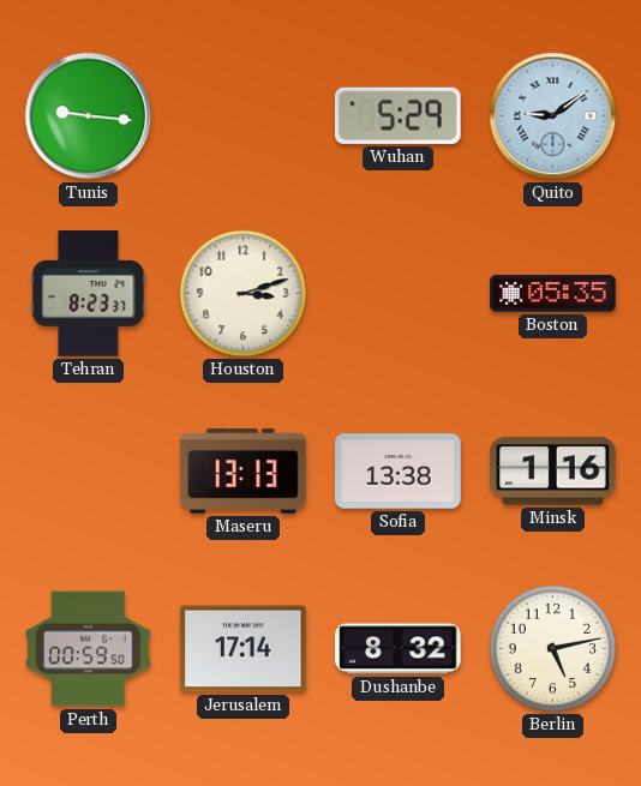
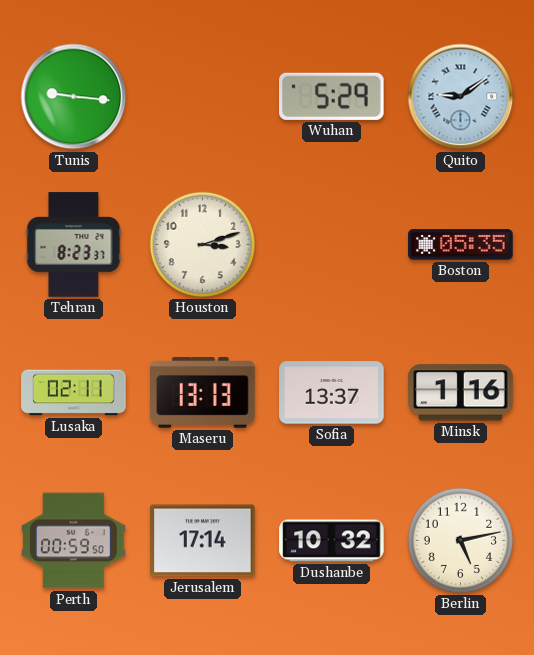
Lusaka: none -> 02:11 (74, 393)
Sofia: 13:38 -> 13:37 (332, 393)
Dushanbe: 8:32 -> 10:32 (332, 541)
